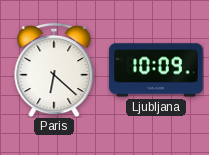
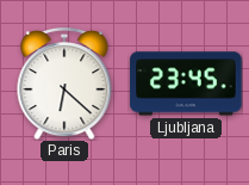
Ljubljana: 10:09 -> 23:45 (186, 84)
